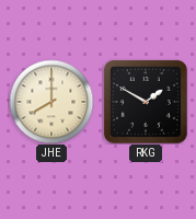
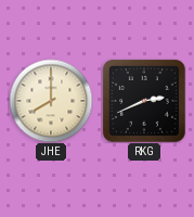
RKG: 1:50 -> 2:41 (144, 101)
